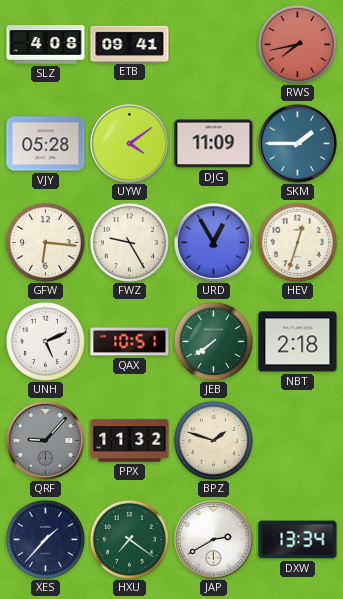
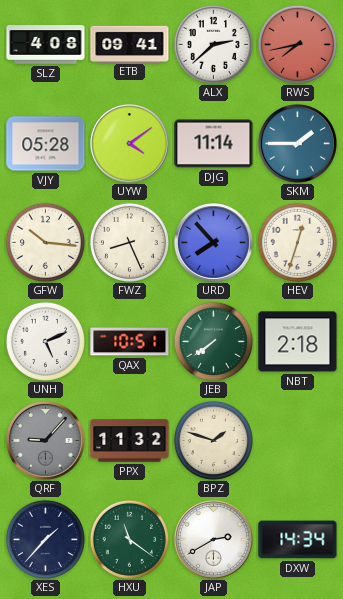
ALX: none -> 2:38 (213, 44)
DJG: 11:09 -> 11:14 (214, 144)
GFW: 6:16 -> 10:16 (45, 242)
FWZ: 9:25 -> 8:26 (129, 242)
URD: 12:55 -> 7:53 (214, 243)
HXU: 7:21 -> 11:21 (129, 539)
DXW: 13:34 -> 14:34 (298, 540)
